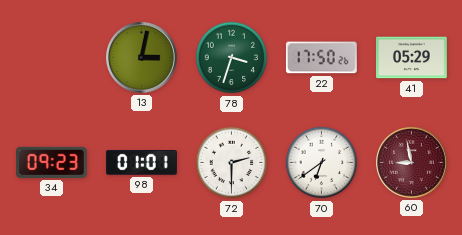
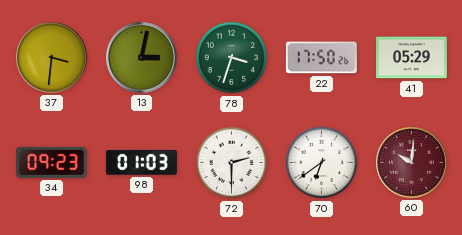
37: none -> 3:31 (52, 58)
98: 01:01 -> 01:03 (141, 163)
60: 8:58 -> 10:01 (412, 163)
